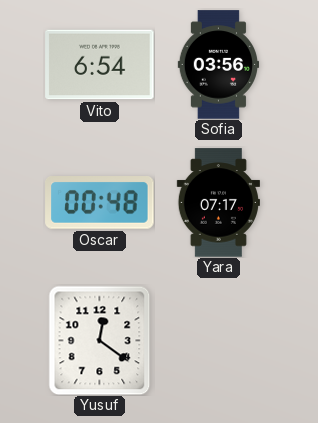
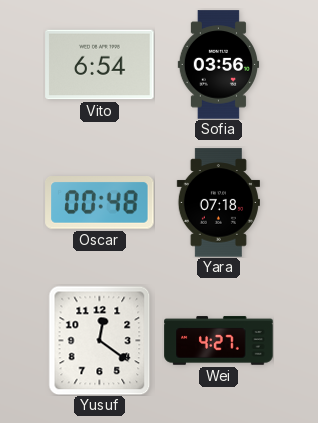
Yara: 07:17 -> 07:18 (218, 203)
Wei: none -> 4:27 (219, 341)
